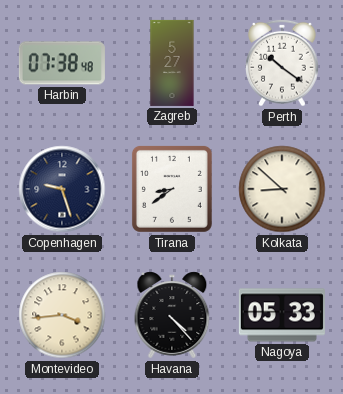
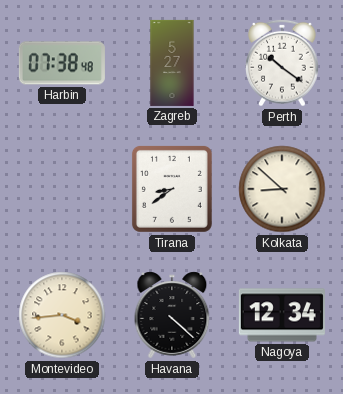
Copenhagen: 9:27 -> none (62, 189)
Havana: 4:23 -> 4:22 (172, 315)
Nagoya: 05:33 -> 12:34 (282, 315)
